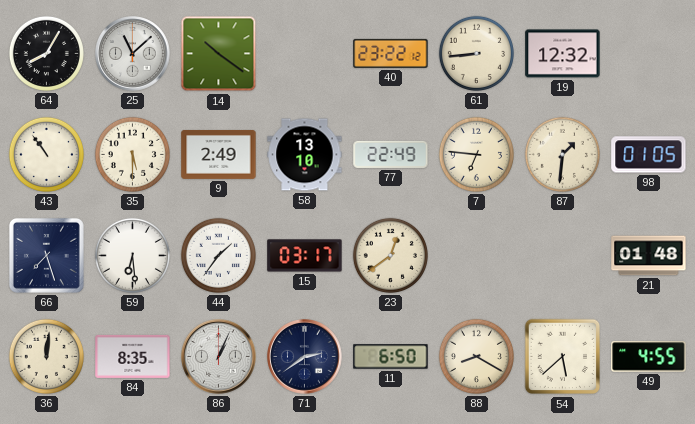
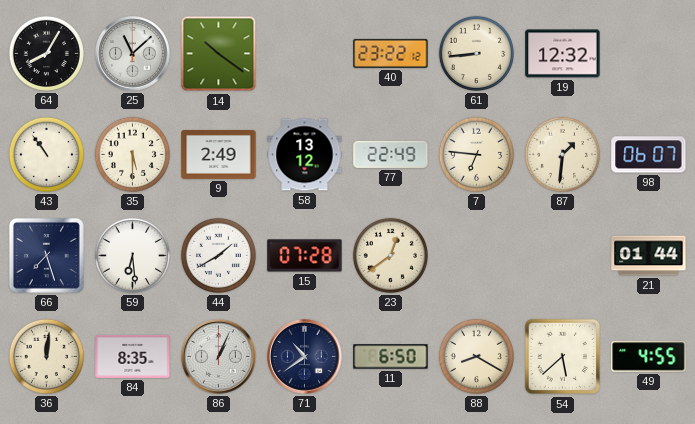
58: 13:10 -> 13:12 (305, 155)
98: 01:05 -> 06:07 (649, 155)
44: 1:36 -> 1:40 (218, 255)
15: 03:17 -> 07:28 (305, 256)
21: 01:48 -> 01:44 (649, 256)
71: 2:39 -> 10:39 (305, 357)
